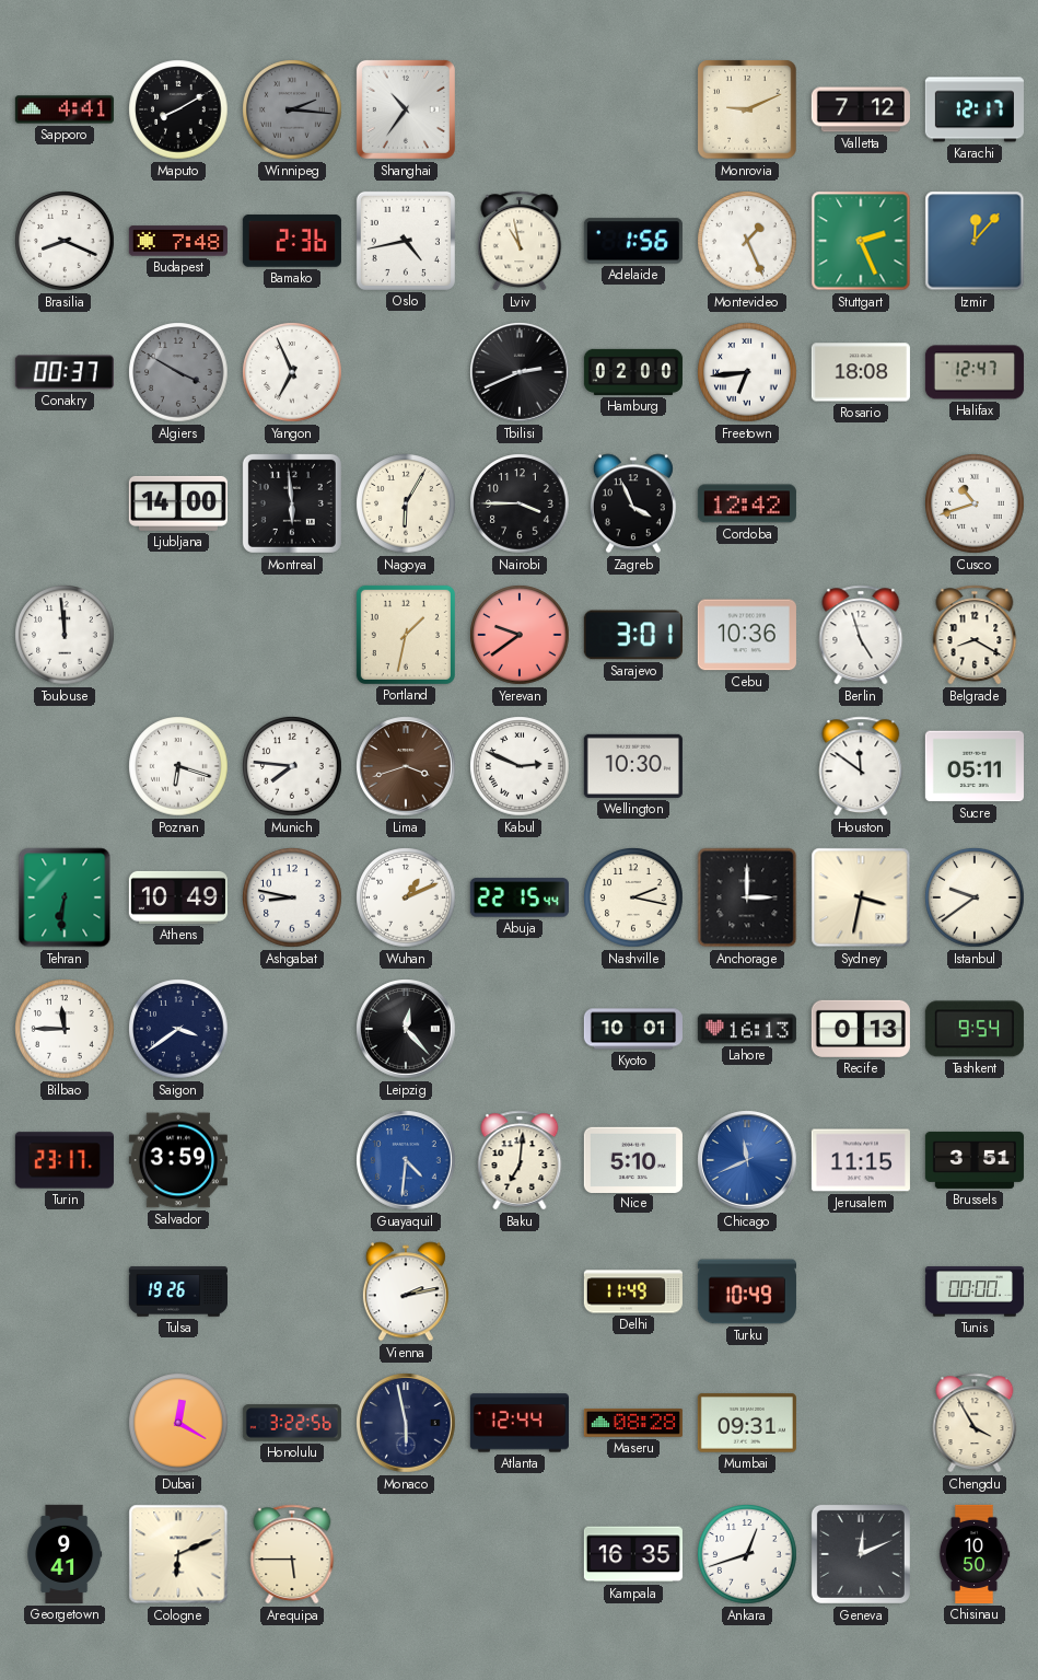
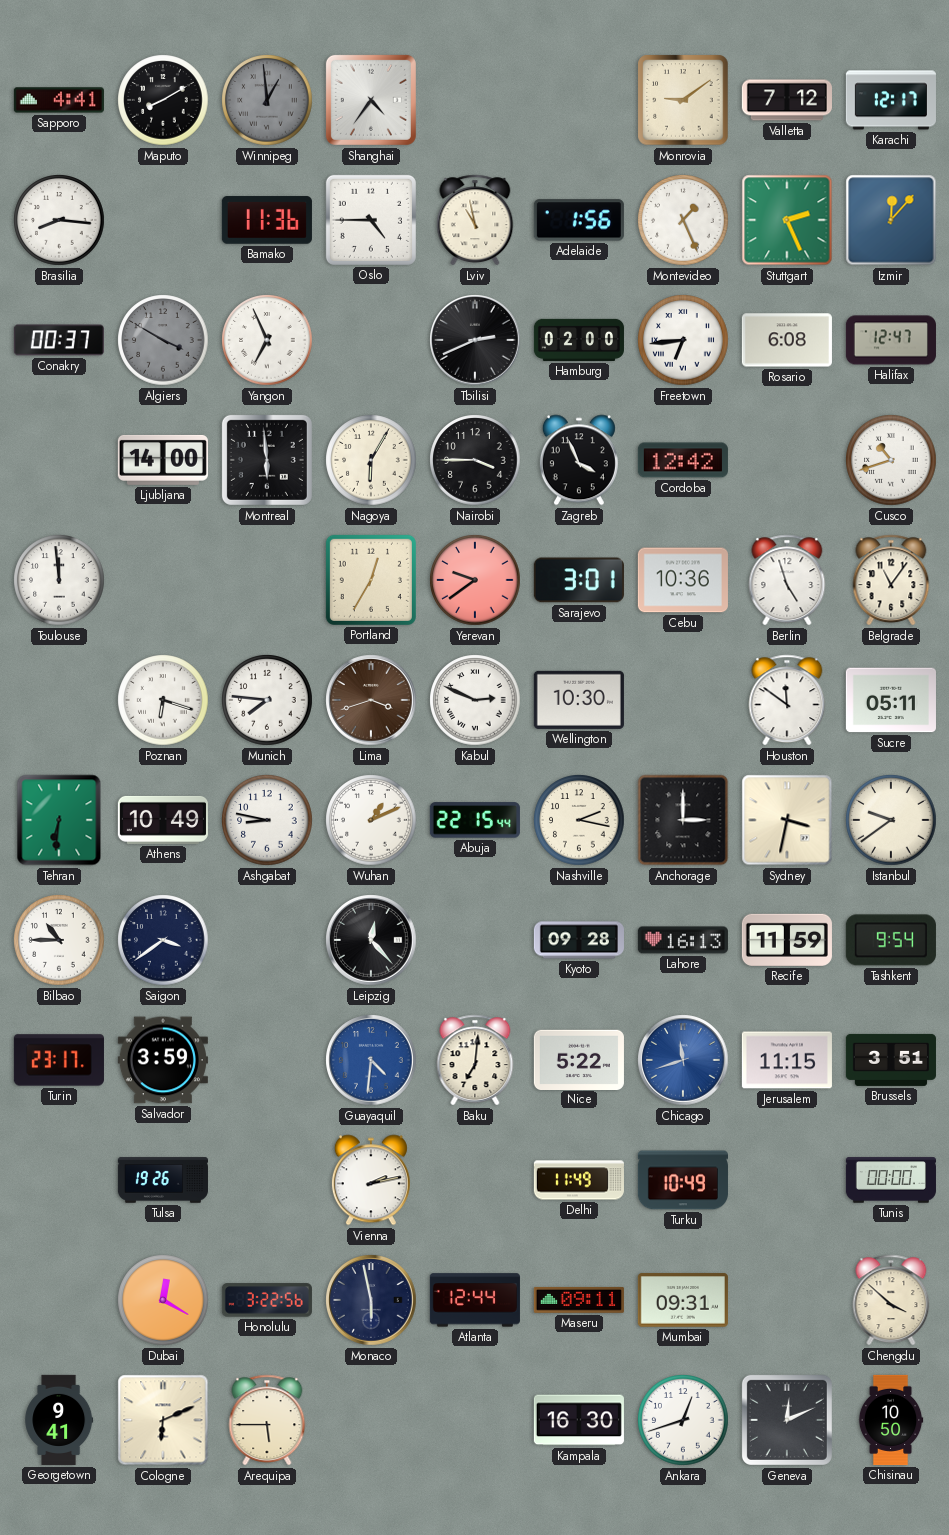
Winnipeg: 2:16 -> 12:59 (267, 100)
Shanghai: 10:36 -> 4:36 (371, 100)
Monrovia: 9:11 -> 9:09 (683, 100)
Brasilia: 8:19 -> 8:16 (59, 220)
Budapest: 7:48 -> none (178, 241)
Bamako: 2:36 -> 11:36 (267, 220)
Oslo: 4:43 -> 4:45 (371, 220)
Rosario: 18:08 -> 6:08 (787, 340)
Portland: 1:32 -> 12:35 (371, 580)
Belgrade: 8:20 -> 11:06 (891, 580)
Bilbao: 11:45 -> 10:45 (59, 940)
Kyoto: 10:01 -> 09:28 (579, 940)
Recife: 0:13 -> 11:59 (787, 940)
Nice: 5:10 -> 5:22 (579, 1059)
Chicago: 11:41 -> 11:42 (683, 1060)
Maseru: 08:28 -> 09:11 (579, 1300)
Chengdu: 3:55 -> 3:52 (891, 1300)
Kampala: 16:35 -> 16:30 (579, 1420)
